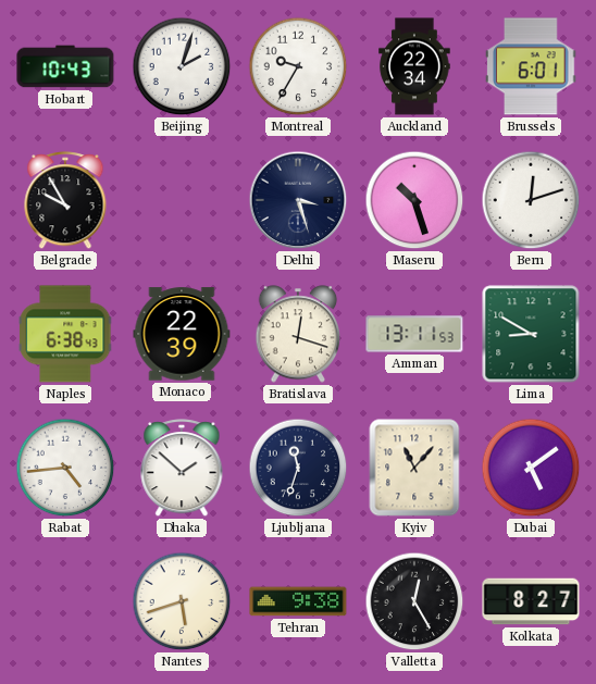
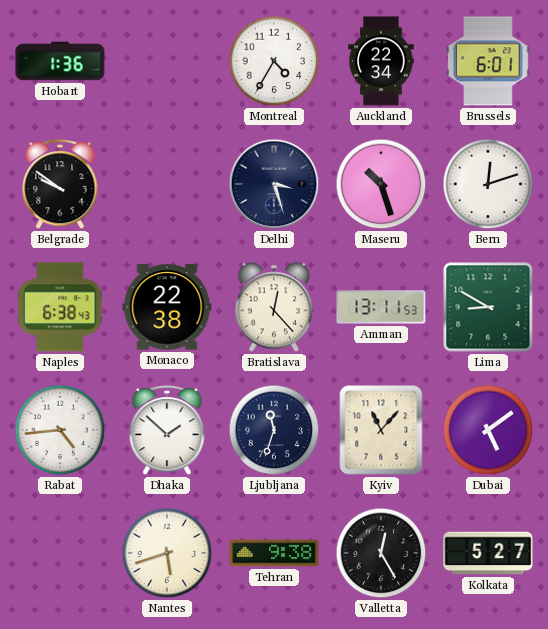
Hobart: 10:43 -> 1:36 (60, 61)
Beijing: 2:03 -> none (182, 66)
Montreal: 9:35 -> 4:35 (274, 61)
Belgrade: 9:55 -> 9:51 (60, 185)
Monaco: 22:39 -> 22:38 (167, 307)
Bratislava: 12:18 -> 12:23 (274, 307)
Kolkata: 8:27 -> 5:27 (488, 553)
